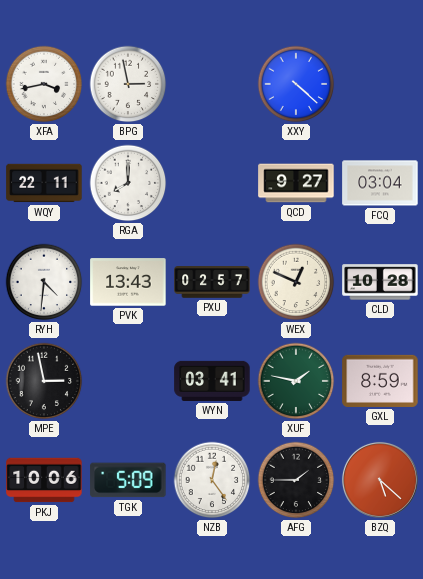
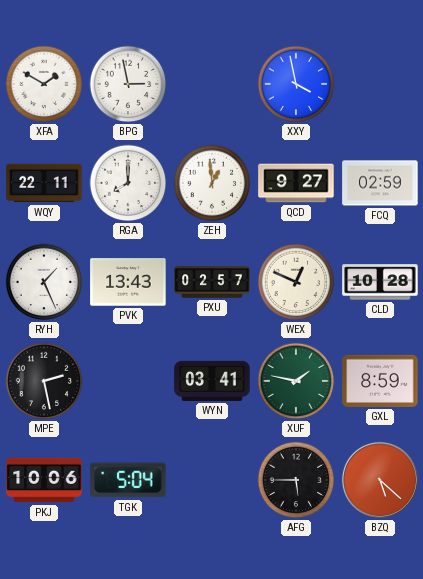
XFA: 3:43 -> 1:50 (44, 84)
XXY: 4:22 -> 3:58 (296, 84)
ZEH: none -> 12:59 (212, 183)
FCQ: 03:04 -> 02:59 (380, 183)
RYH: 4:31 -> 1:26 (44, 282)
MPE: 2:58 -> 2:28 (44, 381)
TGK: 5:09 -> 5:04 (128, 480)
NZB: 12:24 -> none (212, 480)
AFG: 1:45 -> 5:45 (296, 480)
